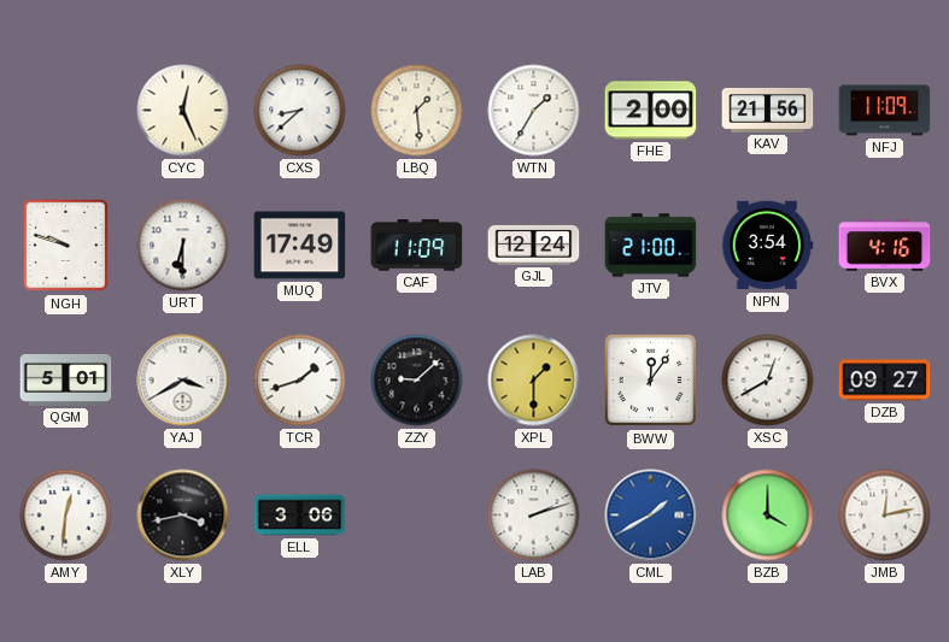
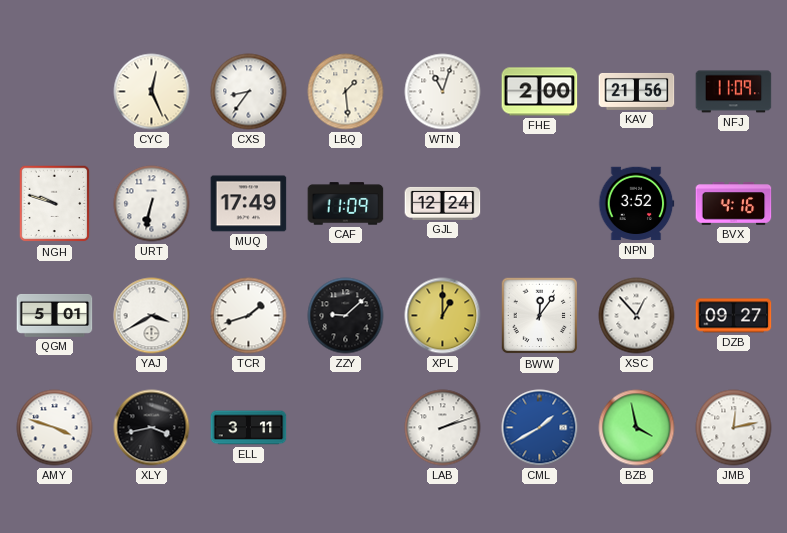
CXS: 8:38 -> 8:36 (249, 92)
WTN: 1:35 -> 11:03 (443, 92)
URT: 6:30 -> 6:32 (152, 204)
JTV: 21:00 -> none (651, 246)
NPN: 3:54 -> 3:52 (636, 204)
XPL: 1:30 -> 1:00 (443, 316)
XSC: 12:40 -> 12:53 (637, 316)
AMY: 12:31 -> 3:48 (55, 428)
ELL: 3:06 -> 3:11 (249, 428)
BZB: 4:00 -> 3:58 (637, 428)
